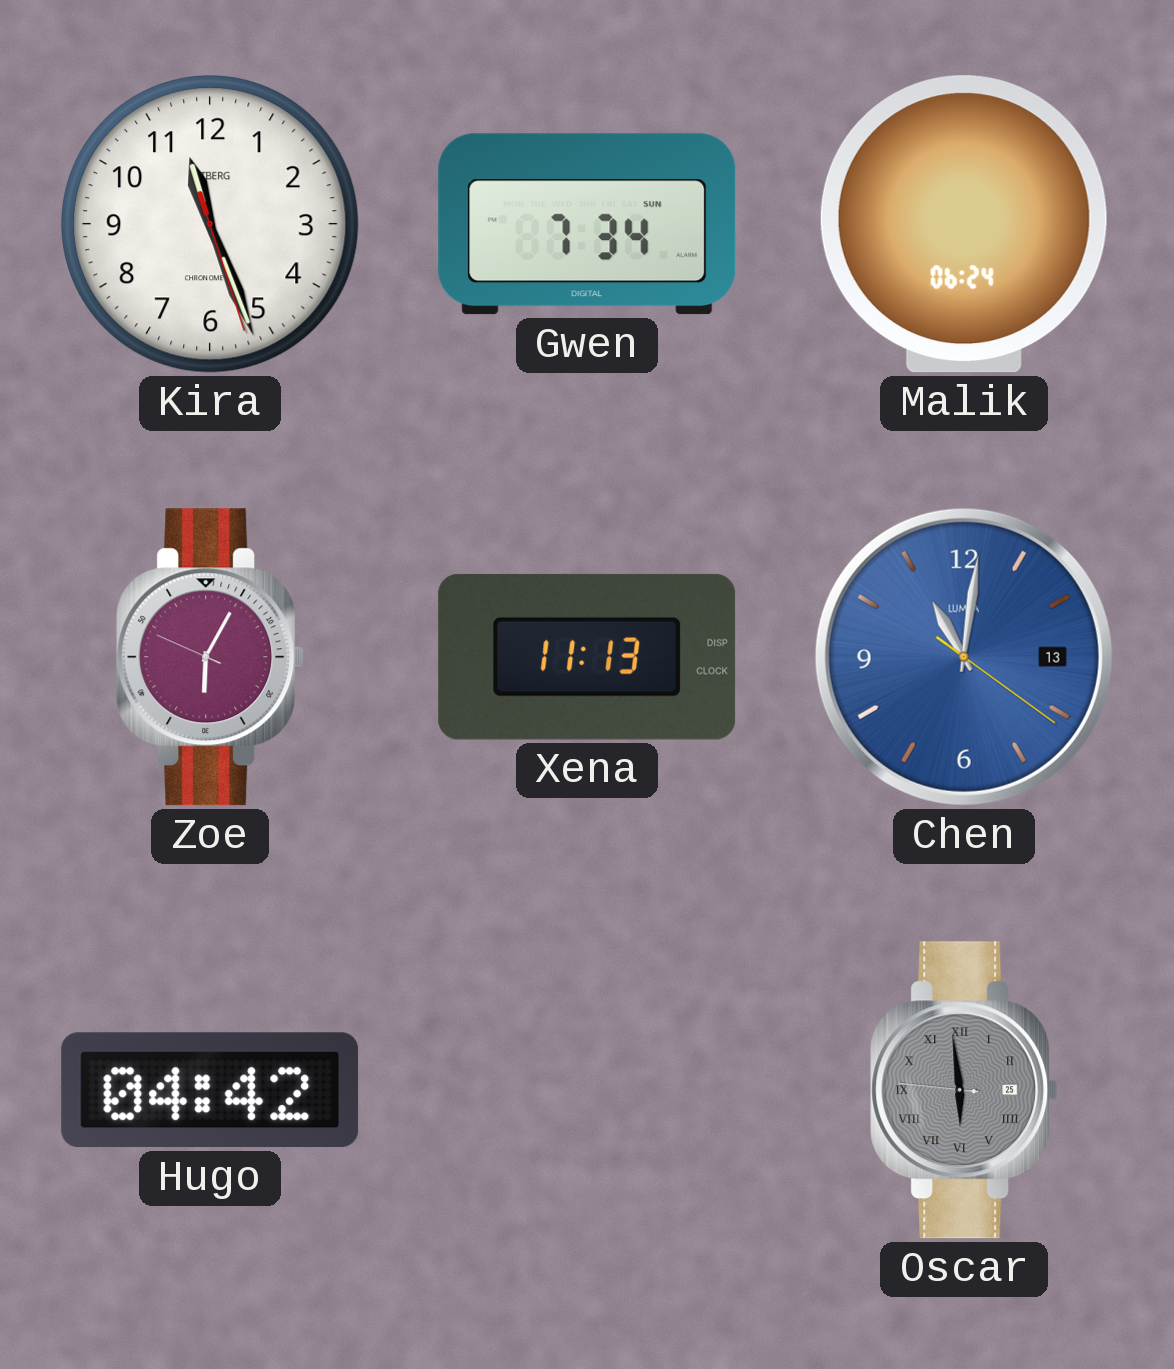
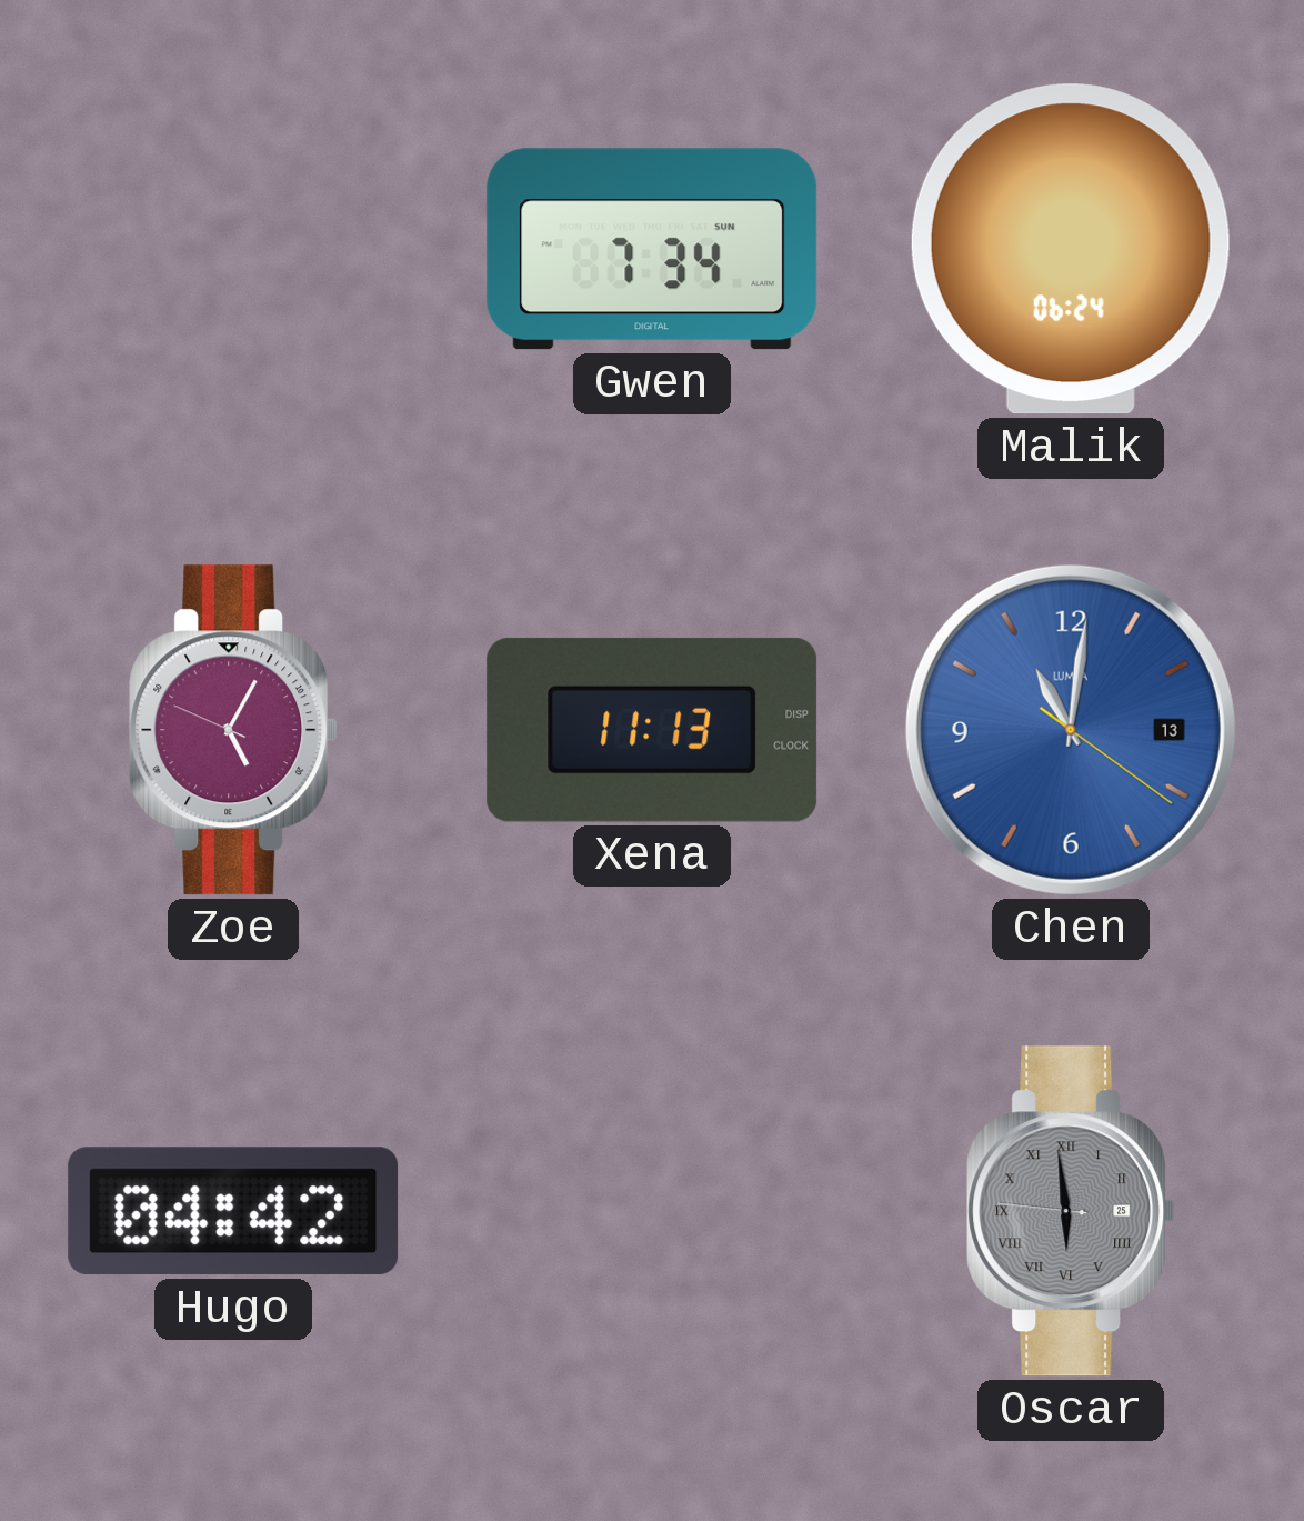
Kira: 11:26 -> none (210, 224)
Zoe: 6:04 -> 5:04 (233, 730)
